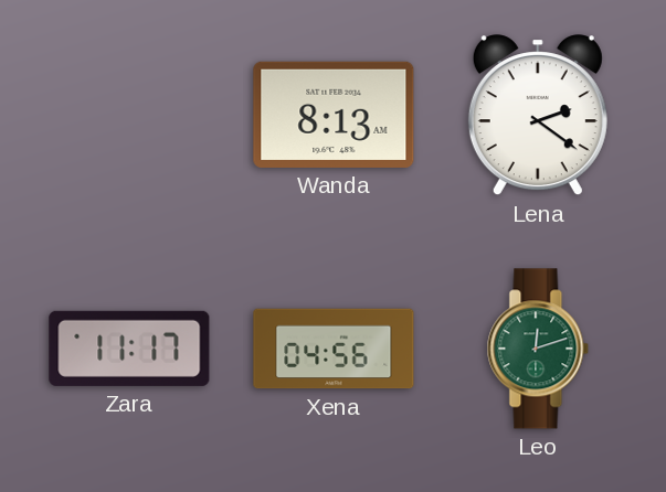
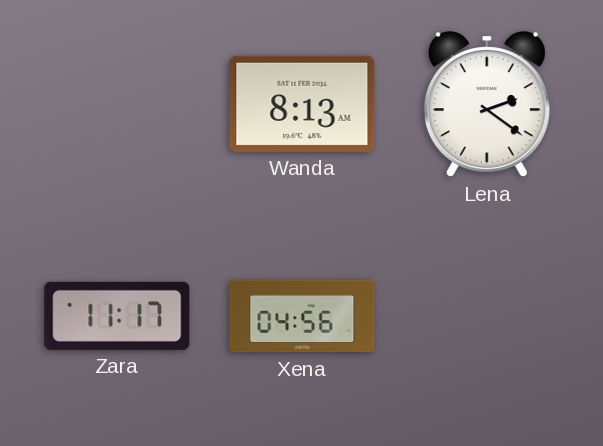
Leo: 12:12 -> none (538, 349)
